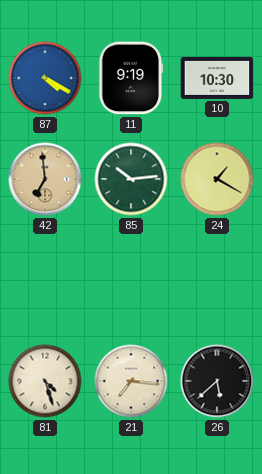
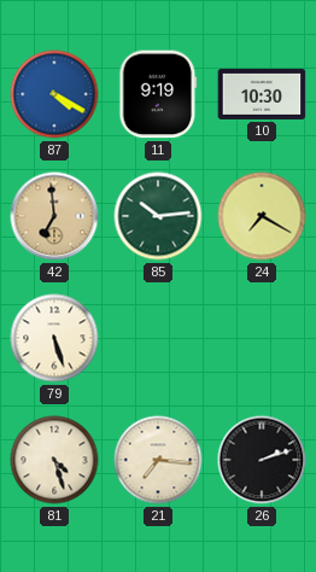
24: 1:20 -> 7:20 (262, 216)
79: none -> 5:27 (54, 338)
26: 5:38 -> 2:12 (262, 460)
